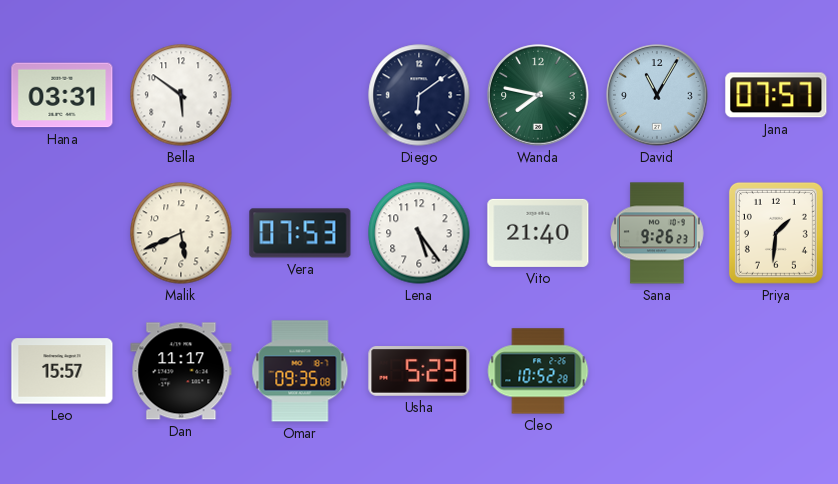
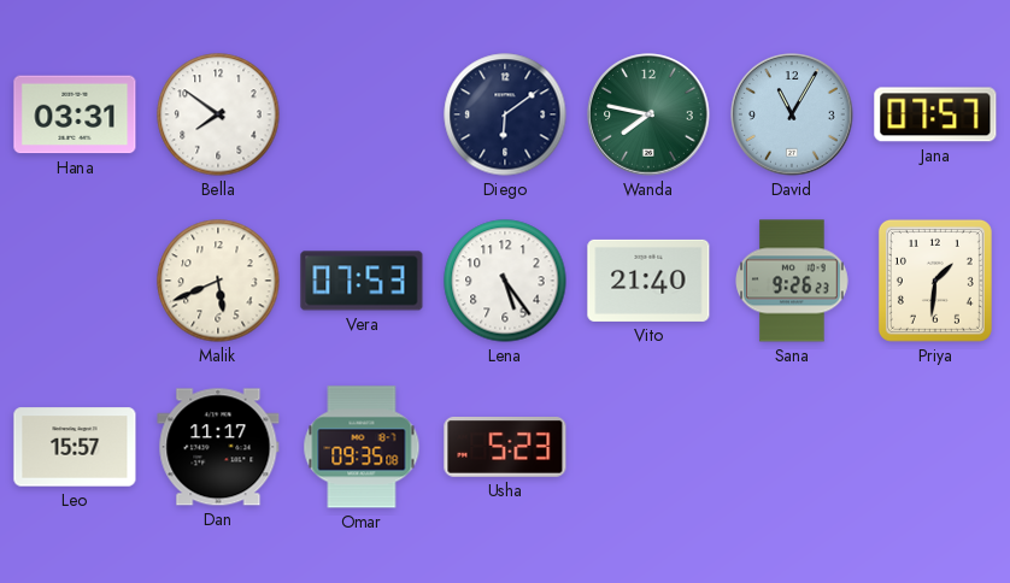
Bella: 5:51 -> 7:51 (218, 114)
Cleo: 10:52 -> none (538, 371)
